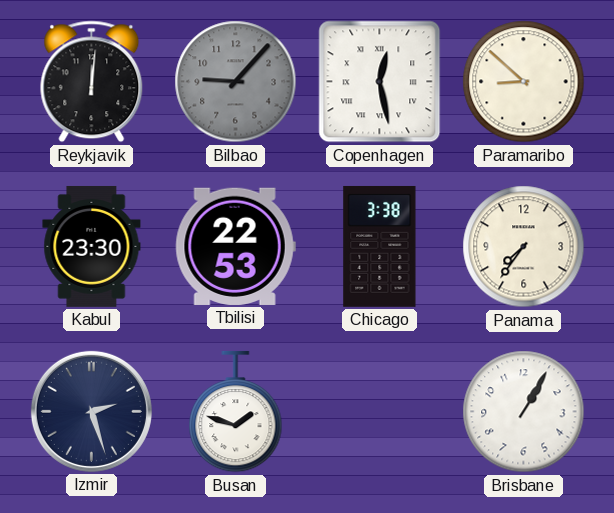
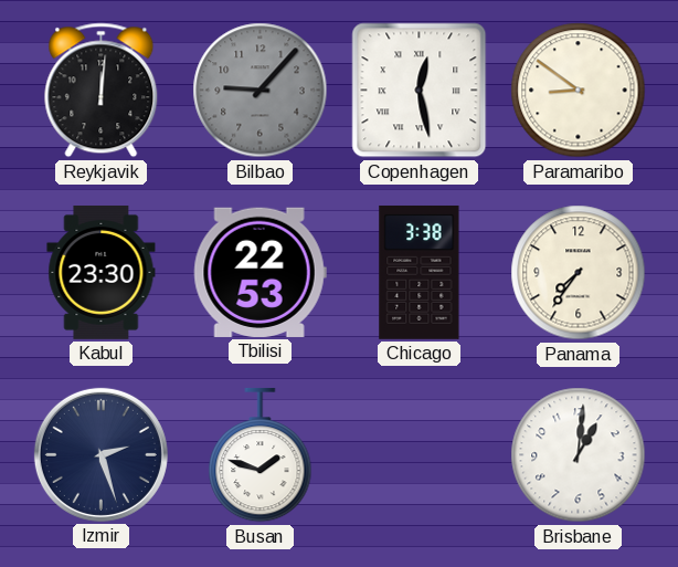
Paramaribo: 8:52 -> 8:51 (579, 91)
Brisbane: 1:05 -> 1:01 (579, 455)
